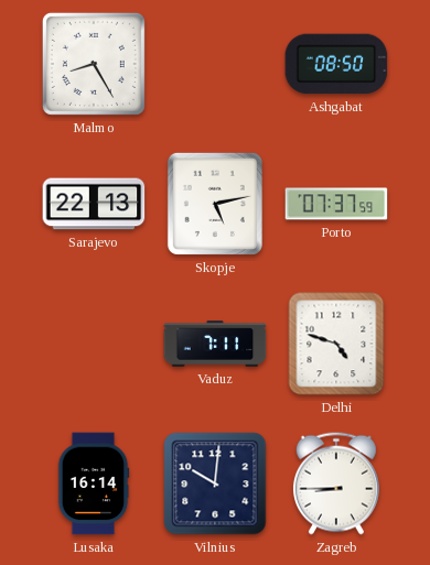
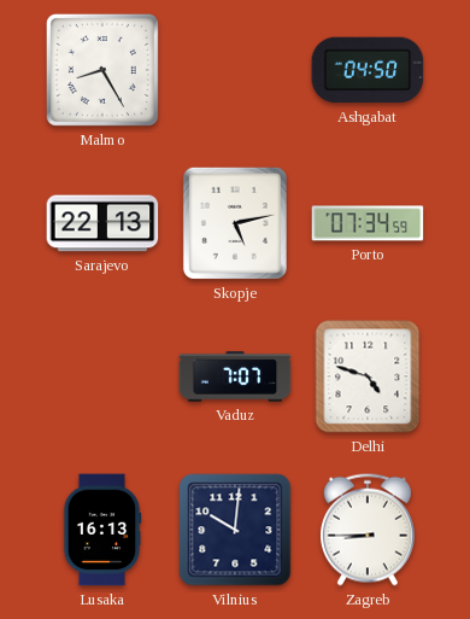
Ashgabat: 08:50 -> 04:50 (368, 70)
Porto: 07:37 -> 07:34 (368, 223)
Vaduz: 7:11 -> 7:07 (235, 376)
Lusaka: 16:14 -> 16:13 (102, 530)
